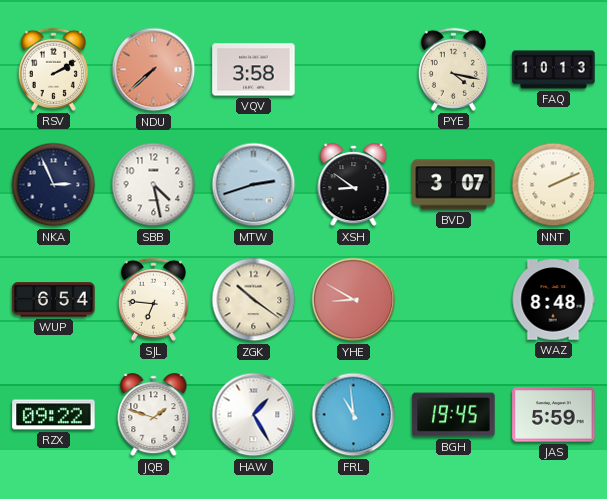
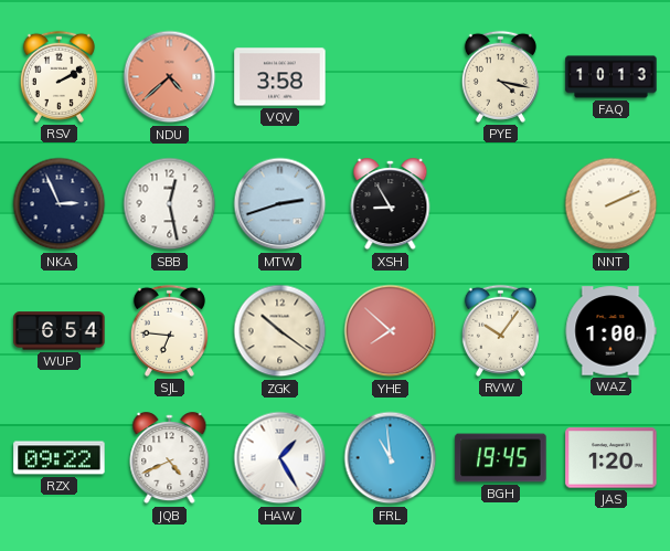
NDU: 7:38 -> 4:38 (170, 77)
SBB: 4:28 -> 12:28 (170, 204)
XSH: 8:51 -> 8:55 (391, 204)
BVD: 3:07 -> none (454, 185)
YHE: 8:50 -> 7:52 (391, 331)
RVW: none -> 10:06 (500, 330)
WAZ: 8:48 -> 1:00 (610, 331)
JQB: 1:48 -> 4:41 (170, 458)
JAS: 5:59 -> 1:20 (611, 458)
